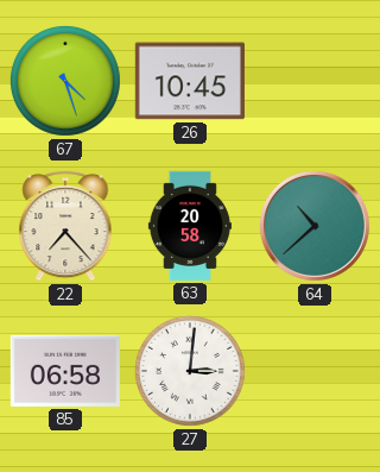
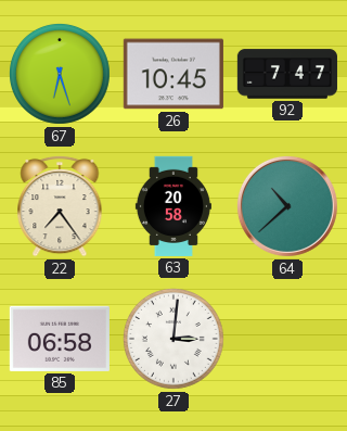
67: 4:27 -> 6:27 (60, 74)
92: none -> 7:47 (286, 74)
22: 7:23 -> 7:24 (60, 206)
